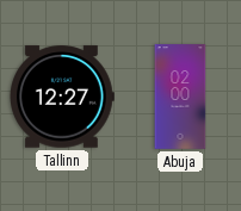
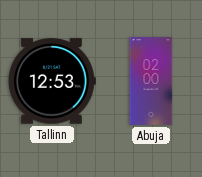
Tallinn: 12:27 -> 12:53 (52, 81)
